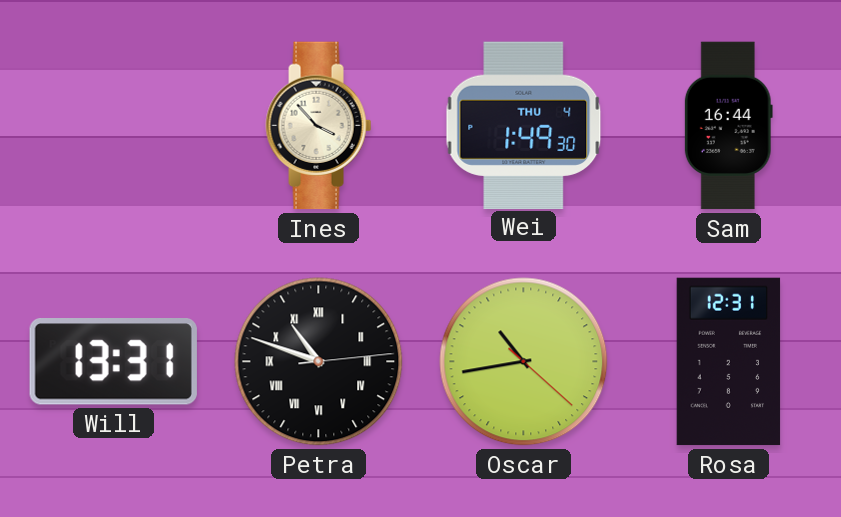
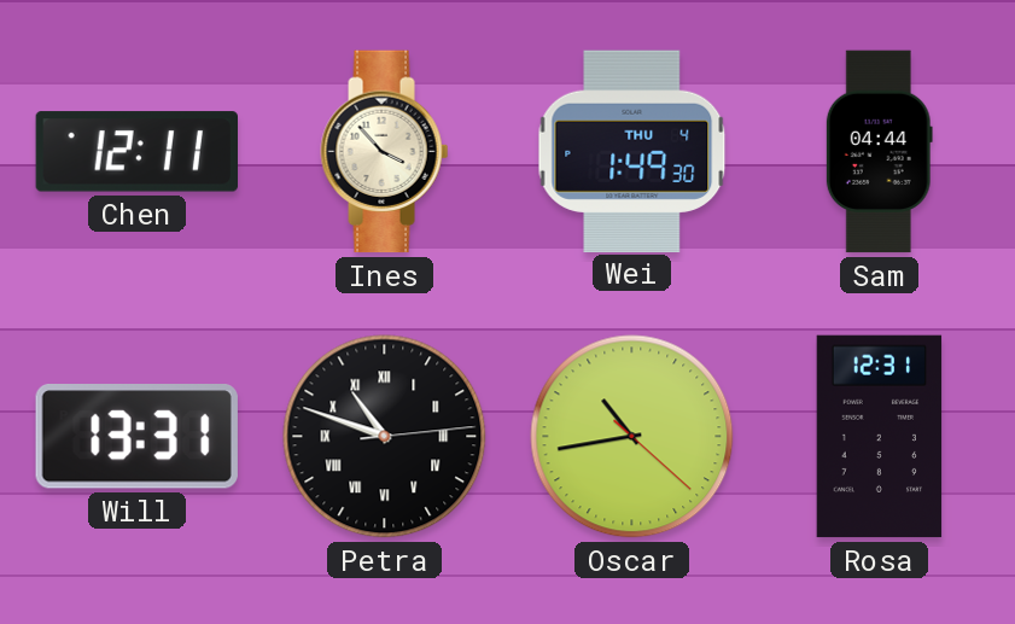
Chen: none -> 12:11 (136, 152)
Sam: 16:44 -> 04:44 (879, 152)
